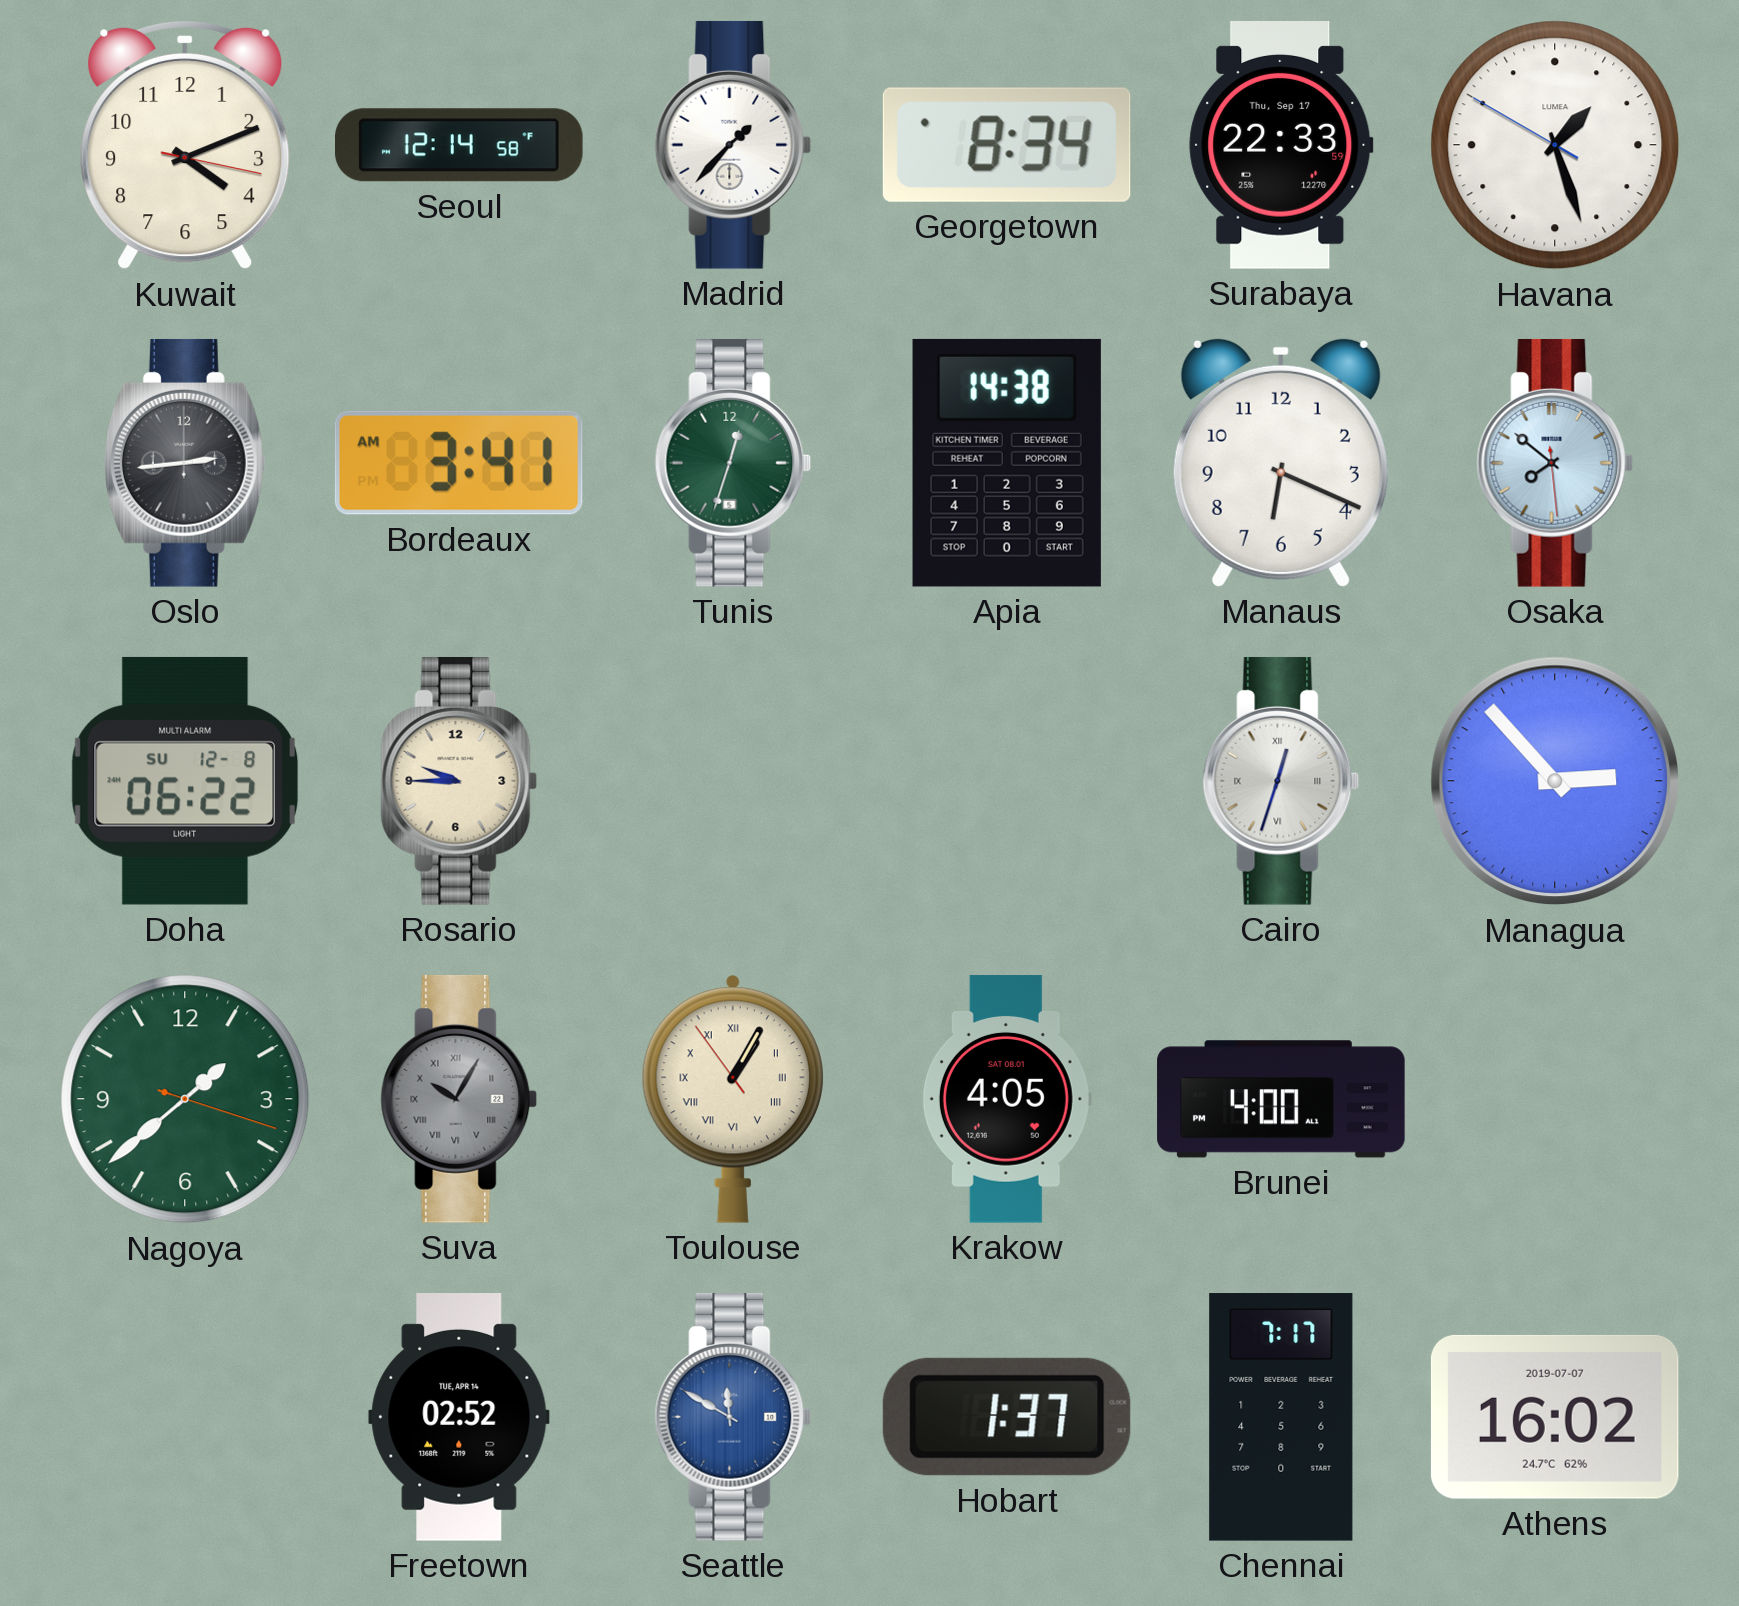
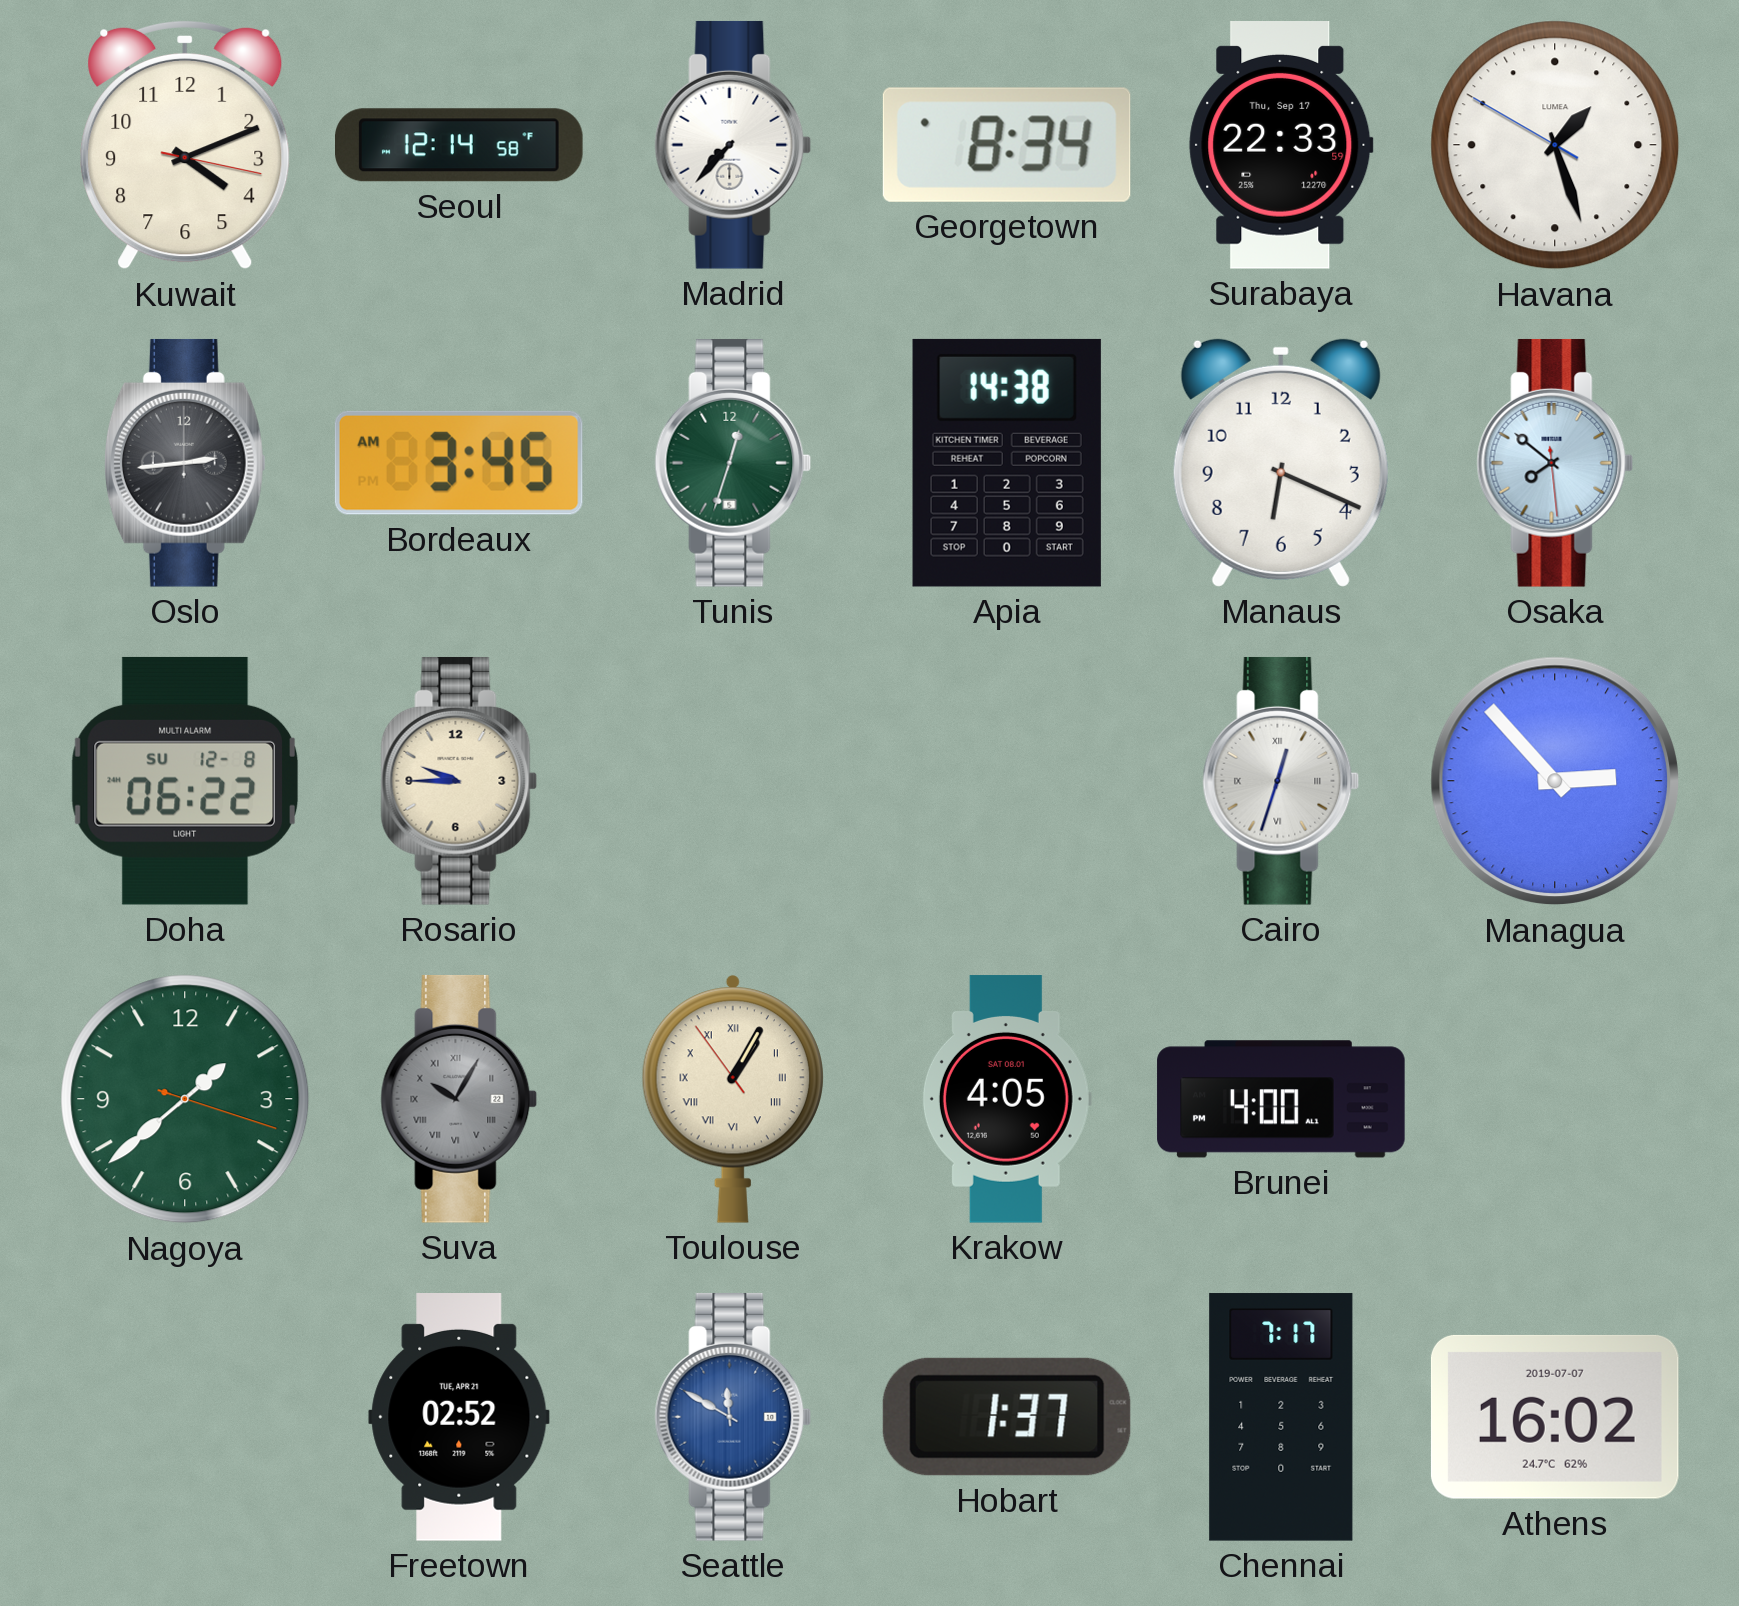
Madrid: 1:37 -> 7:37 (733, 145)
Bordeaux: 3:41 -> 3:45 (459, 463)
Freetown date: TUE, APR 14 -> TUE, APR 21 (459, 1418)
